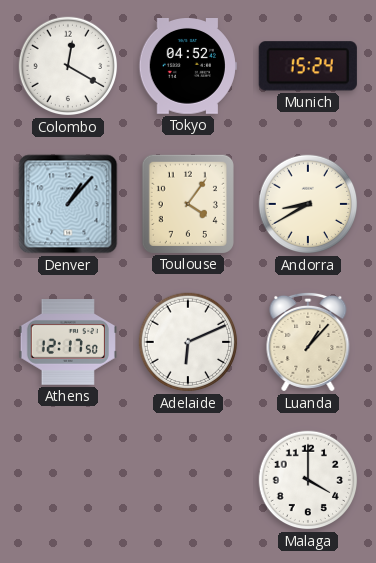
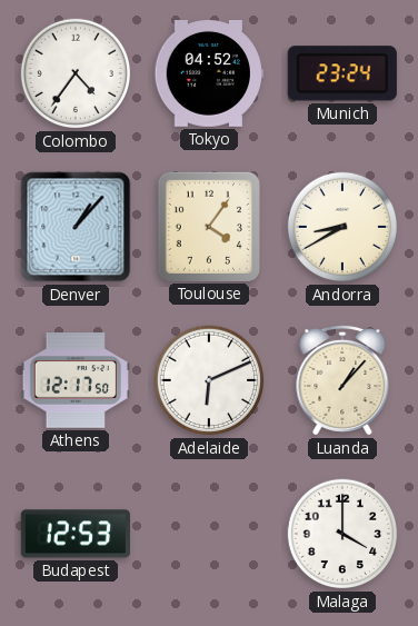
Colombo: 12:20 -> 4:36 (76, 73)
Munich: 15:24 -> 23:24 (342, 73)
Budapest: none -> 12:53 (76, 534)
